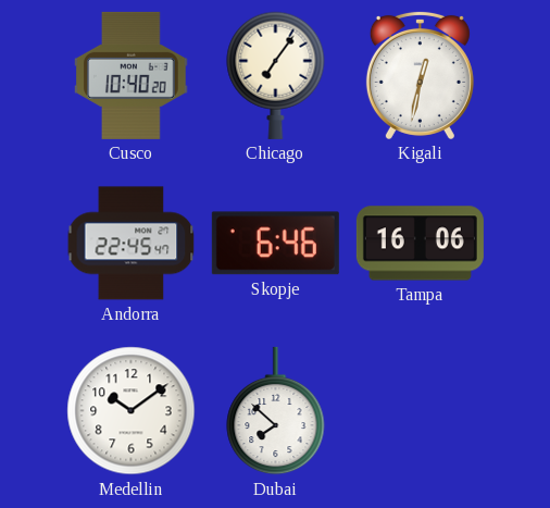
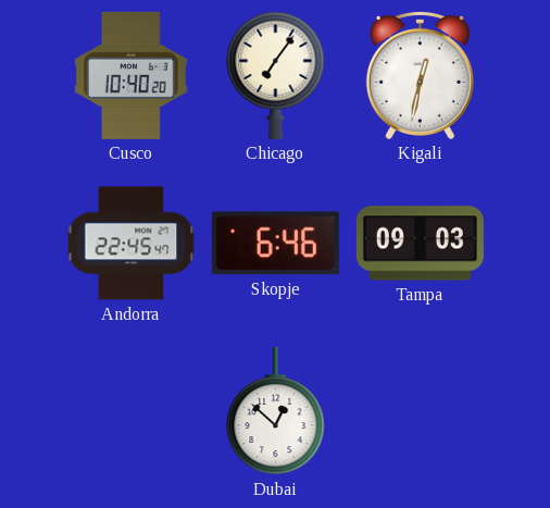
Tampa: 16:06 -> 09:03 (420, 244)
Medellin: 10:09 -> none (132, 411)
Dubai: 7:52 -> 12:52 (276, 411)
